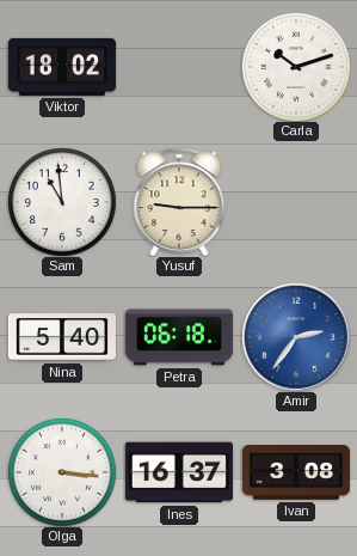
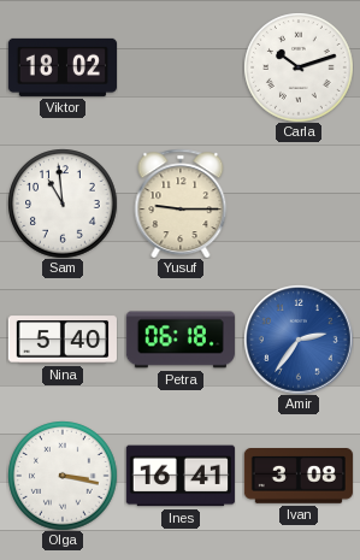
Olga: 3:16 -> 3:17 (63, 476)
Ines: 16:37 -> 16:41 (181, 476)
